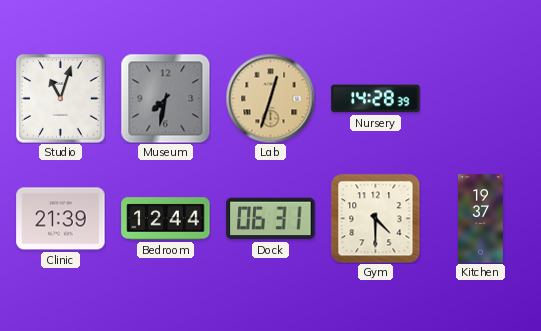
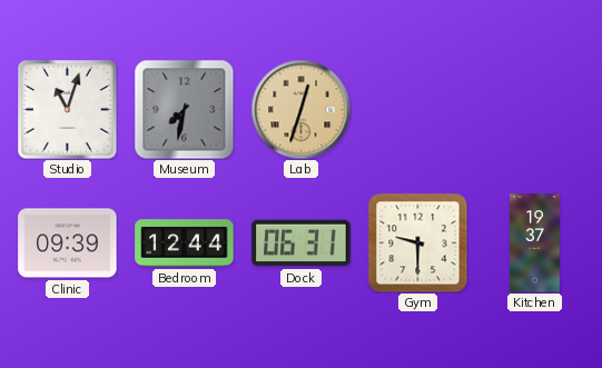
Nursery: 14:28 -> none (376, 99)
Clinic: 21:39 -> 09:39 (68, 243)
Gym: 4:30 -> 9:30 (417, 242)
